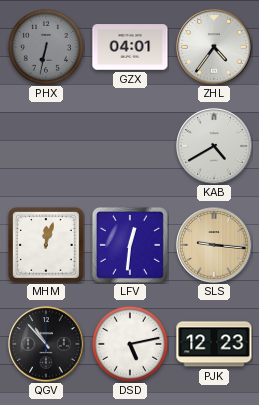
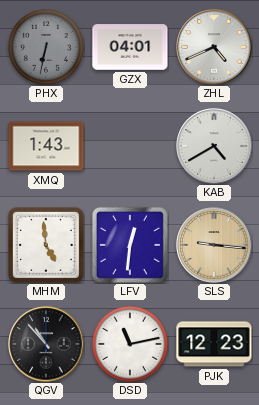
ZHL: 4:36 -> 4:41 (214, 47)
XMQ: none -> 1:43 (46, 146)
MHM: 12:03 -> 4:59 (46, 245)
DSD: 5:13 -> 11:13 (130, 344)
